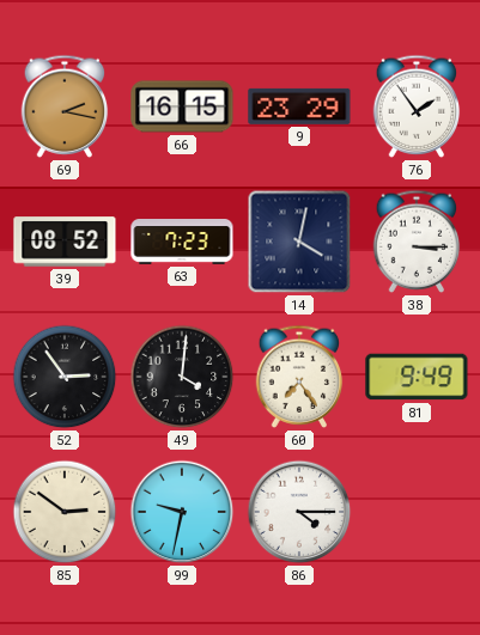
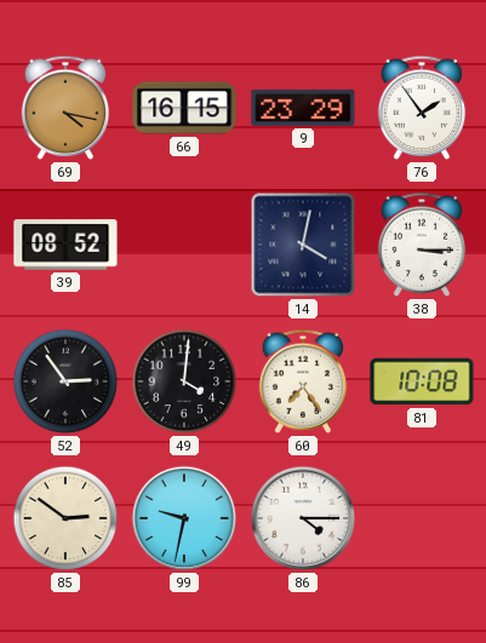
69: 2:17 -> 4:17 (65, 108)
63: 7:23 -> none (182, 243)
81: 9:49 -> 10:08 (422, 381)
